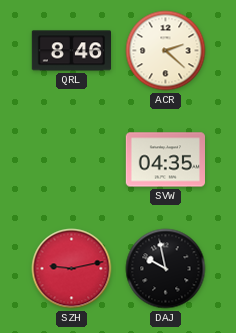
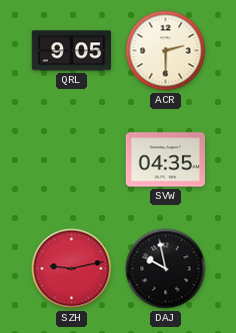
QRL: 8:46 -> 9:05 (71, 51)
ACR: 2:22 -> 2:30 (166, 51)
